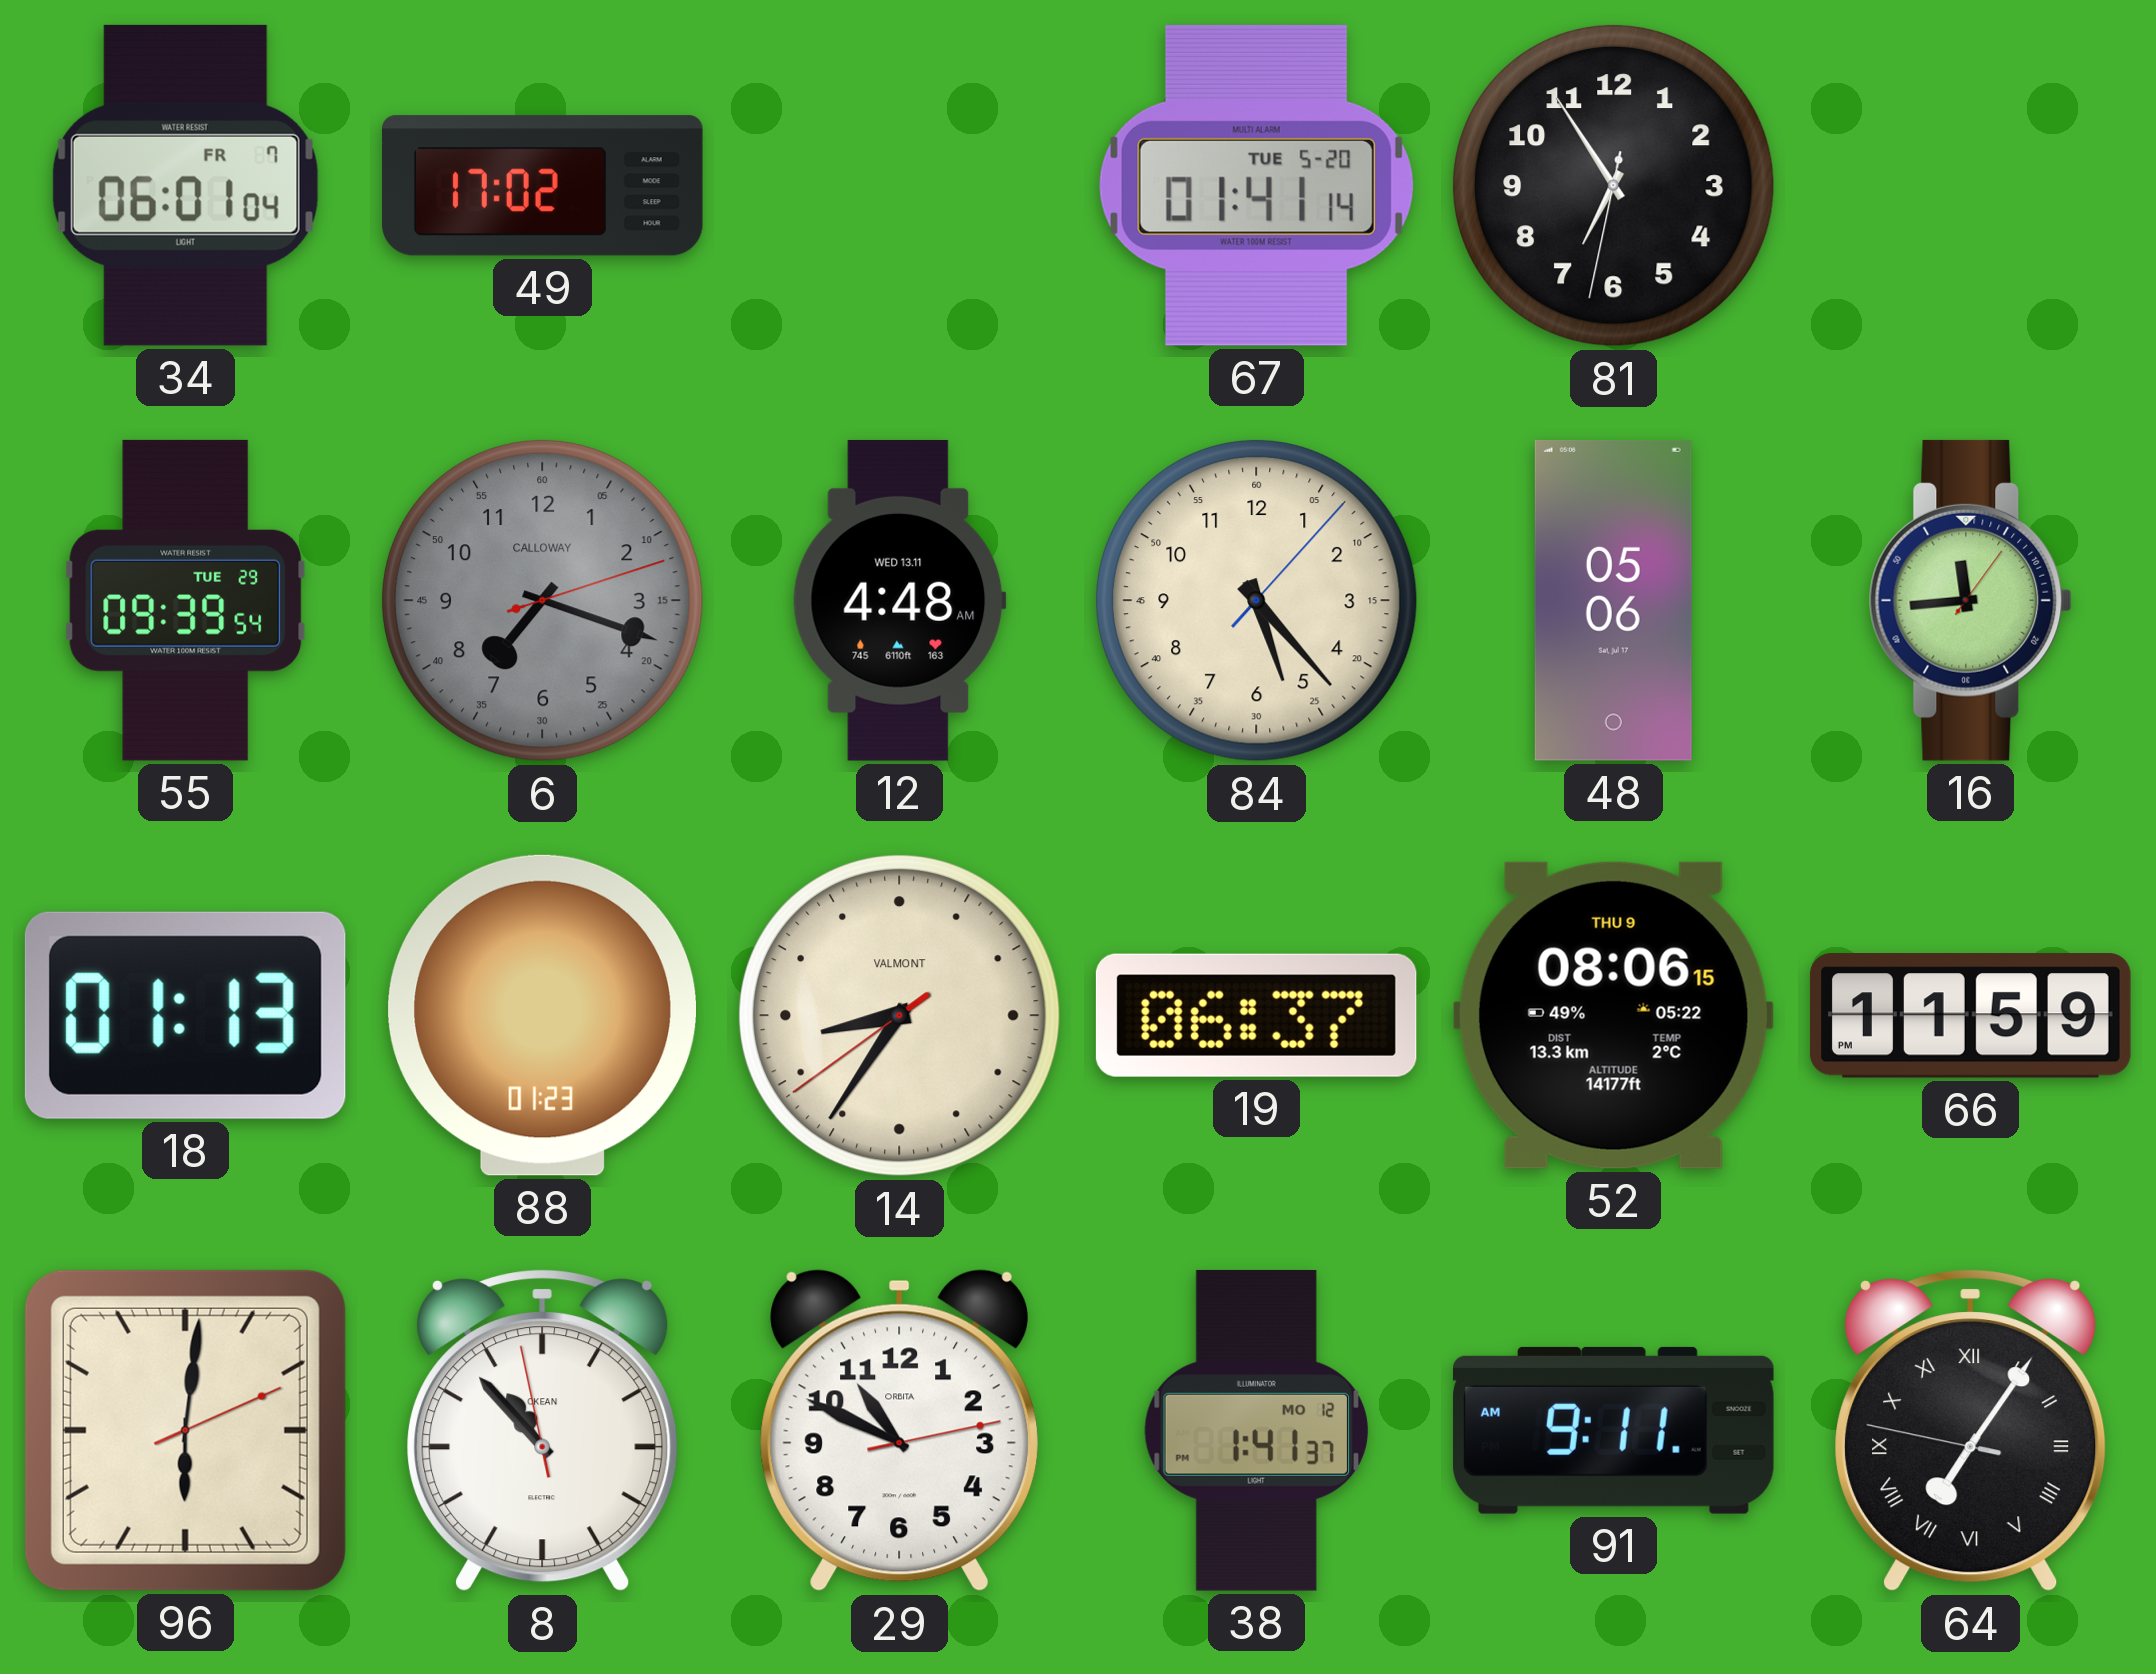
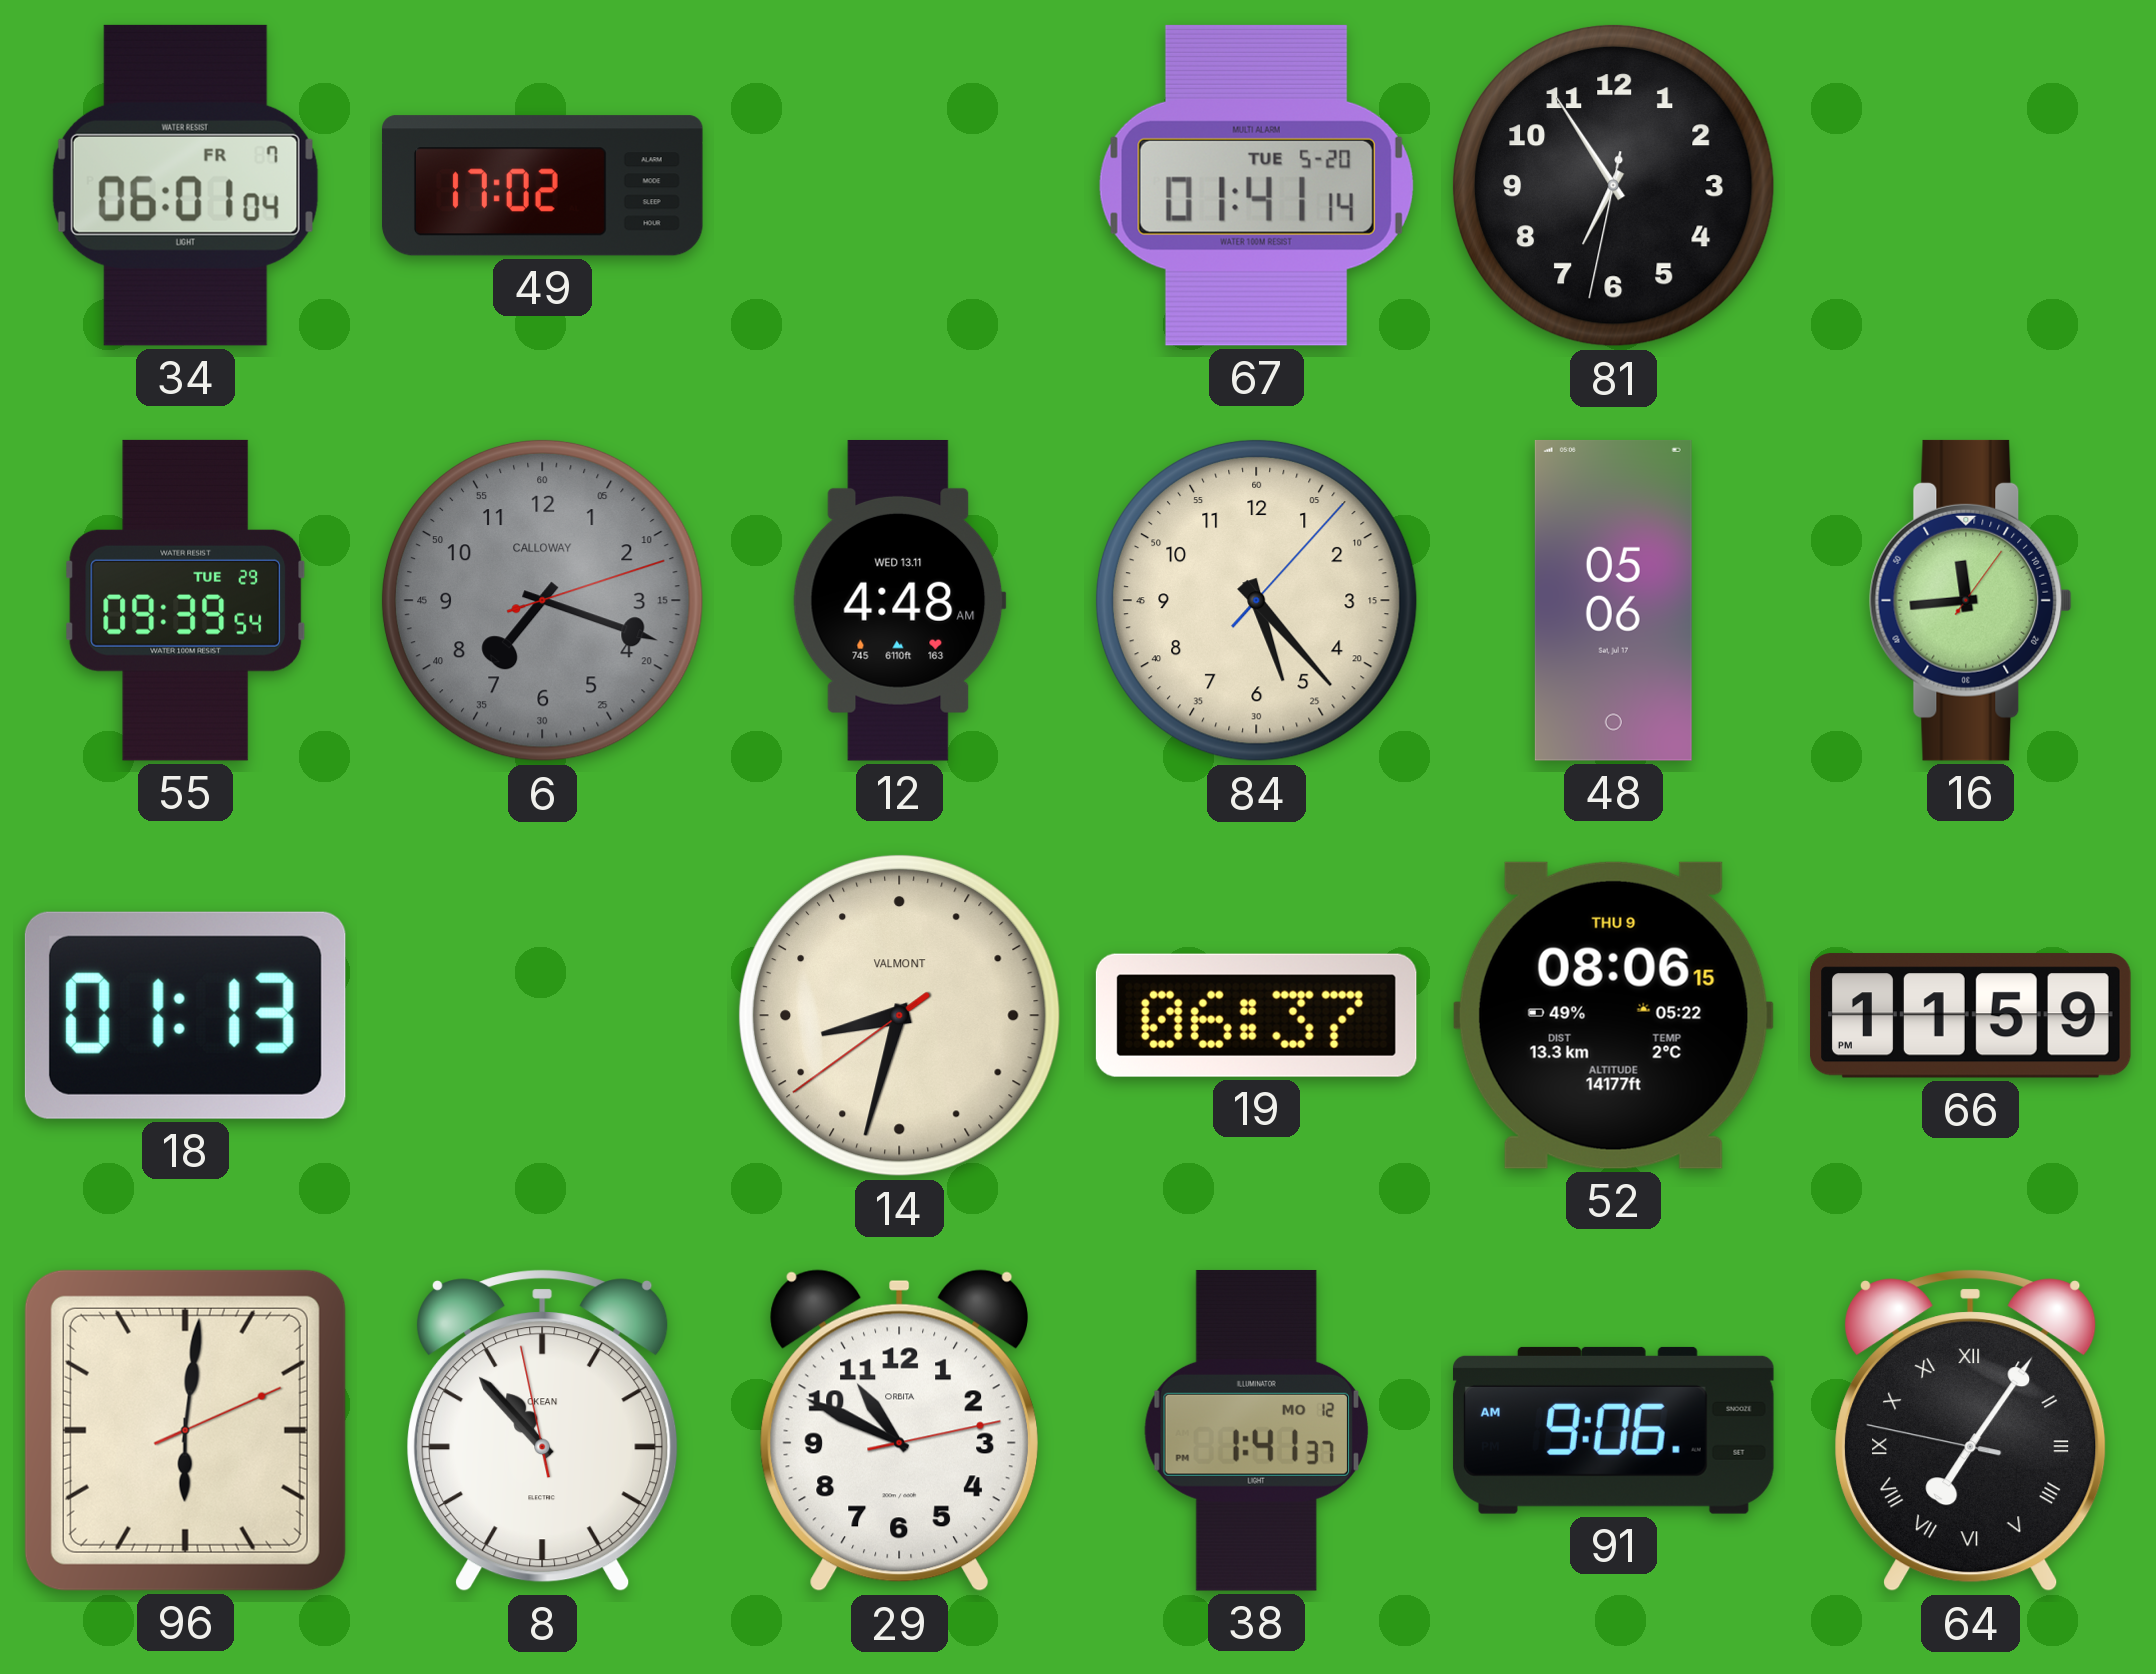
88: 01:23 -> none (542, 1015)
14: 8:35 -> 8:32 (899, 1015)
91: 9:11 -> 9:06 (1613, 1430)
